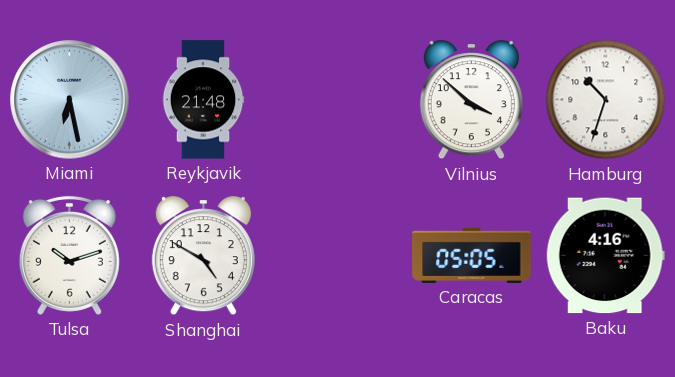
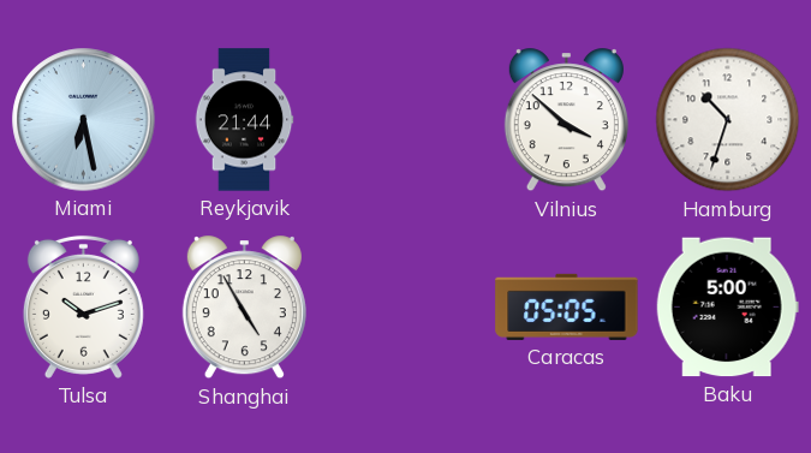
Reykjavik: 21:48 -> 21:44 (244, 120)
Shanghai: 4:50 -> 4:55 (244, 308)
Baku: 4:16 -> 5:00 (727, 308)
